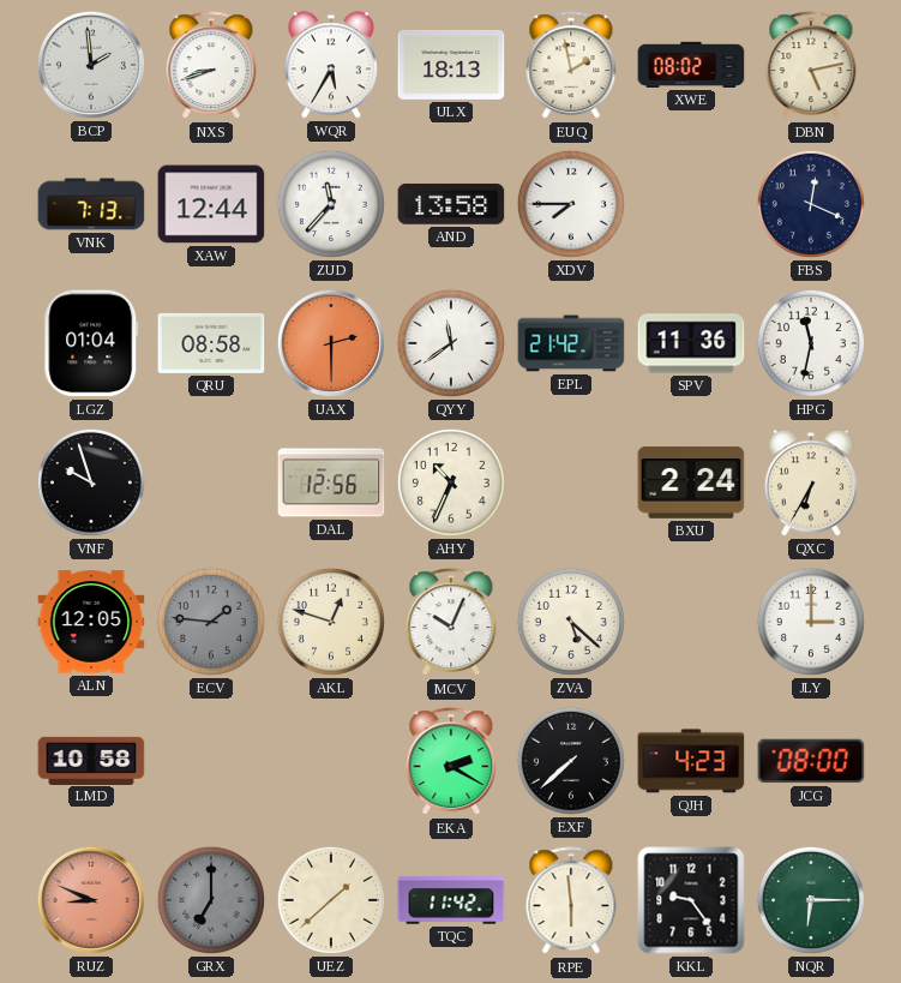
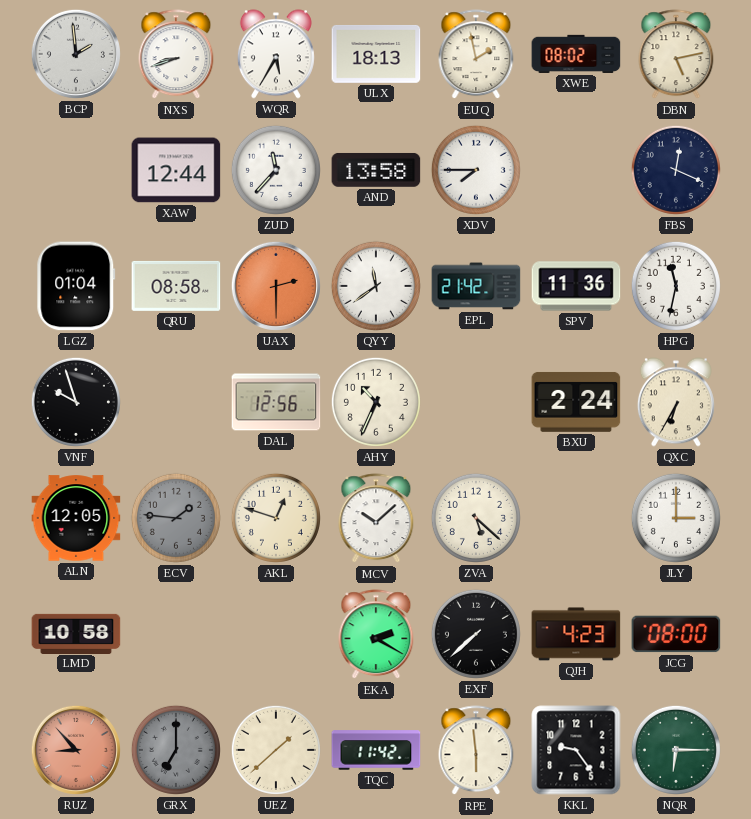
VNK: 7:13 -> none (91, 204)
MCV: 10:04 -> 10:08 (376, 519)
RUZ: 8:49 -> 8:53 (76, 750)
